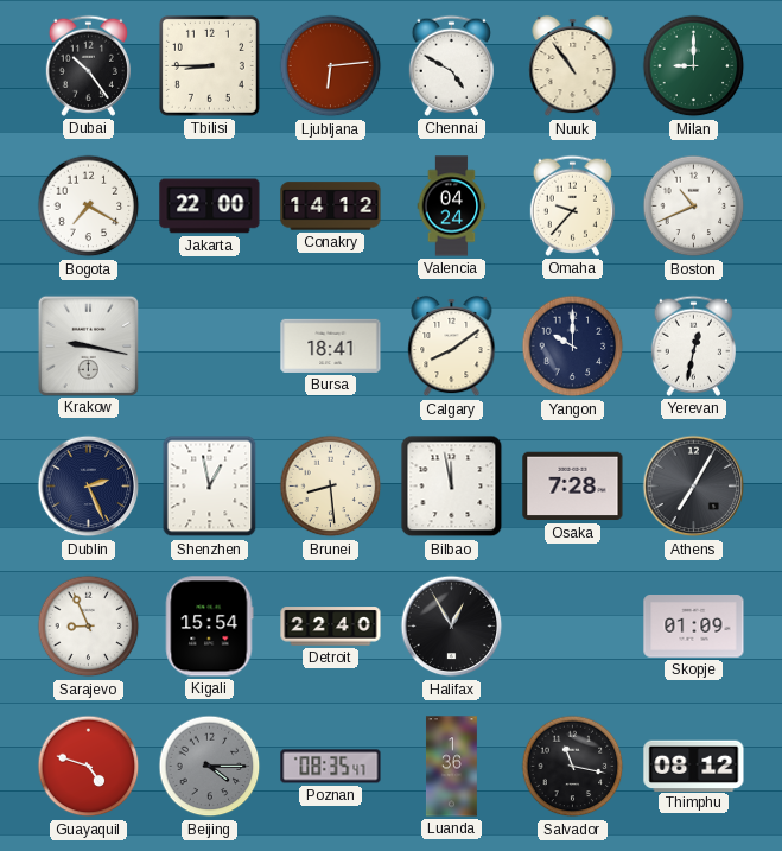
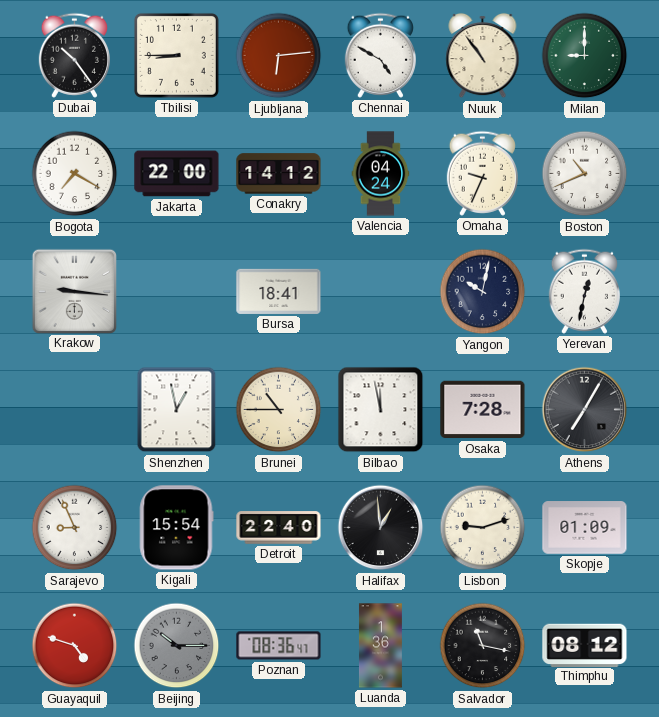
Omaha: 9:37 -> 9:34 (482, 173)
Krakow: 9:17 -> 9:16 (74, 291)
Calgary: 8:09 -> none (452, 347)
Yangon: 10:00 -> 10:02 (483, 292)
Dublin: 2:26 -> none (89, 487)
Brunei: 8:29 -> 10:45 (279, 410)
Halifax: 12:55 -> 12:59 (381, 528)
Lisbon: none -> 9:12 (483, 528)
Beijing: 4:15 -> 10:15 (177, 646)
Poznan: 08:35 -> 08:36 (279, 646)
